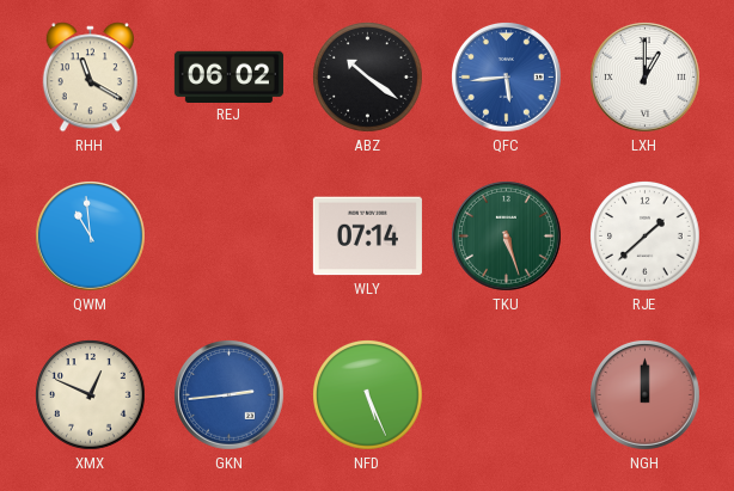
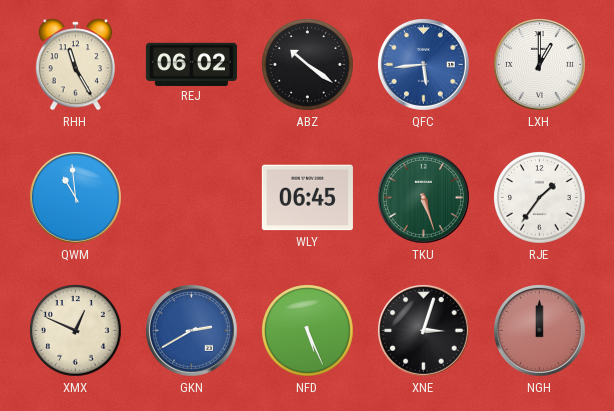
RHH: 11:20 -> 11:25 (75, 65)
WLY: 07:14 -> 06:45 (307, 198)
RJE: 1:38 -> 1:36 (540, 198)
GKN: 2:44 -> 2:40 (192, 331)
XNE: none -> 3:03 (424, 331)
